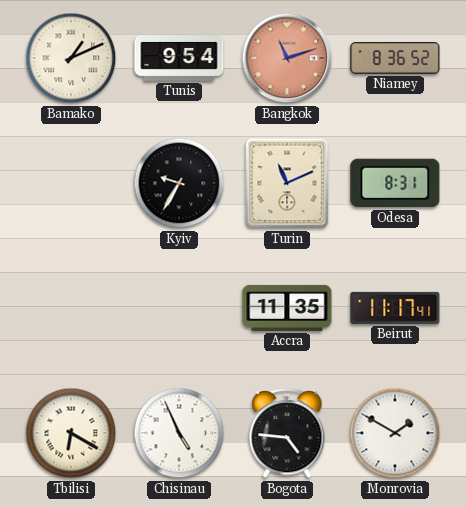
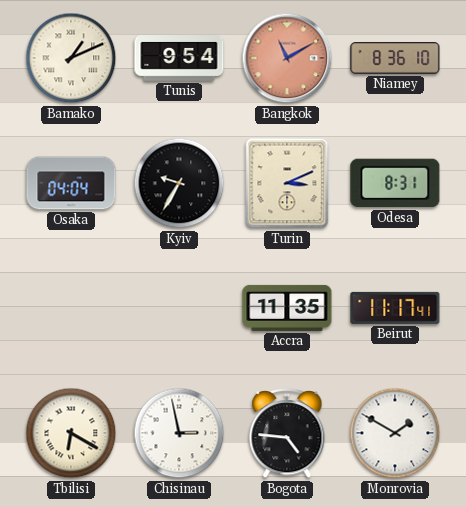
Bangkok: 11:12 -> 11:10 (287, 58)
Niamey: 8:36:52 -> 8:36:10 (395, 58)
Osaka: none -> 04:04 (71, 183)
Turin: 11:11 -> 3:11 (287, 183)
Chisinau: 4:56 -> 2:58 (179, 433)
